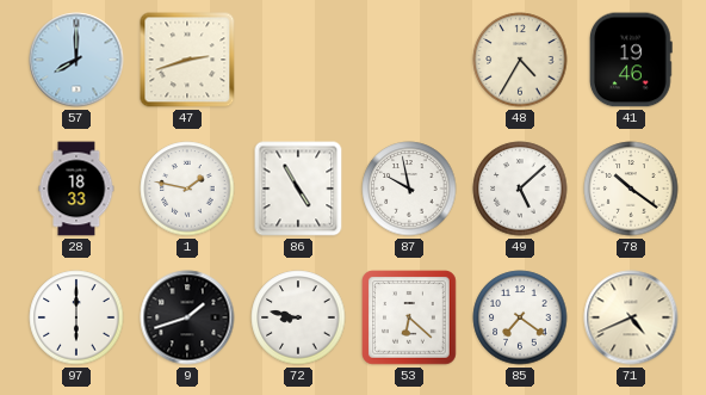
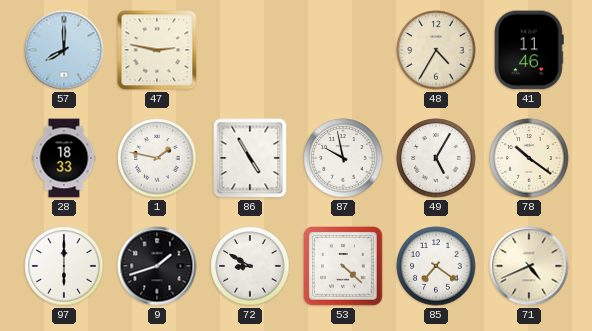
47: 2:42 -> 2:47 (157, 50)
41: 19:46 -> 11:46 (529, 50)
49: 5:08 -> 5:05 (436, 158)
72: 8:47 -> 8:50 (250, 266)
53: 6:22 -> 4:22 (344, 267)
